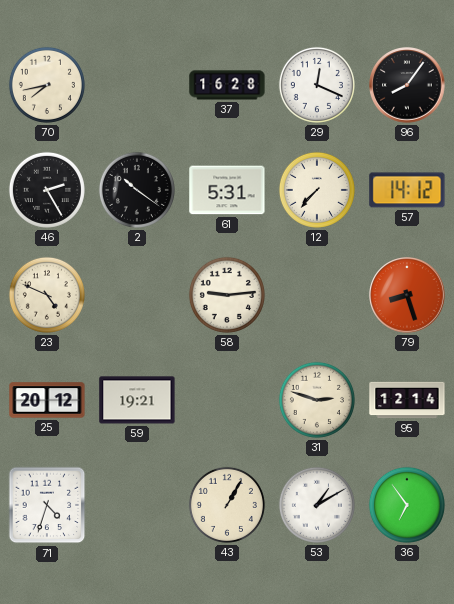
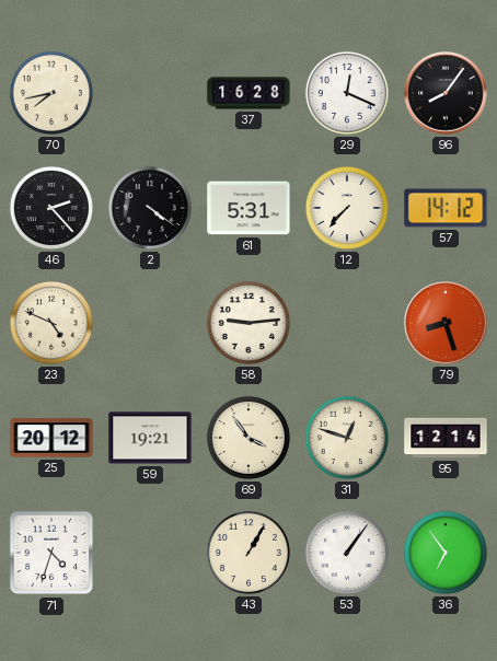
46: 2:25 -> 2:23 (51, 208)
2: 10:21 -> 4:21 (150, 208)
69: none -> 3:54 (248, 438)
31: 2:48 -> 12:48 (347, 438)
53: 1:10 -> 1:06 (347, 553)
